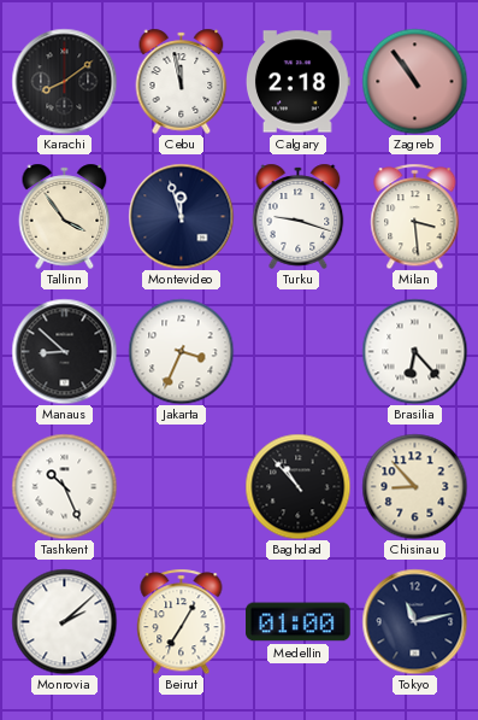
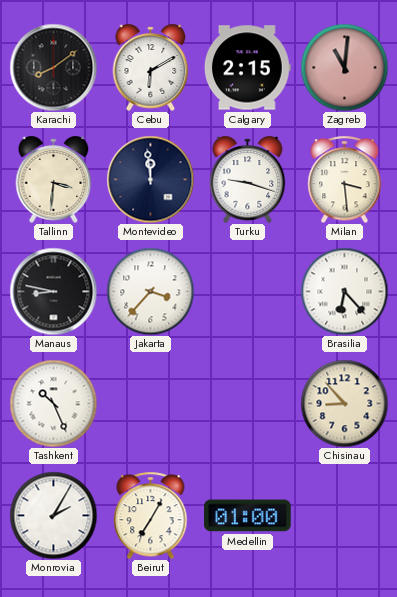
Cebu: 11:58 -> 6:10 (151, 67)
Calgary: 2:18 -> 2:15 (248, 68)
Zagreb: 10:54 -> 11:01 (344, 67)
Tallinn: 3:54 -> 3:31 (54, 179)
Montevideo: 11:57 -> 11:59 (150, 179)
Manaus: 8:52 -> 8:47 (53, 291)
Jakarta: 3:34 -> 3:37 (150, 291)
Baghdad: 10:53 -> none (297, 486)
Monrovia: 2:08 -> 2:05 (53, 515)
Tokyo: 11:13 -> none (414, 621)
